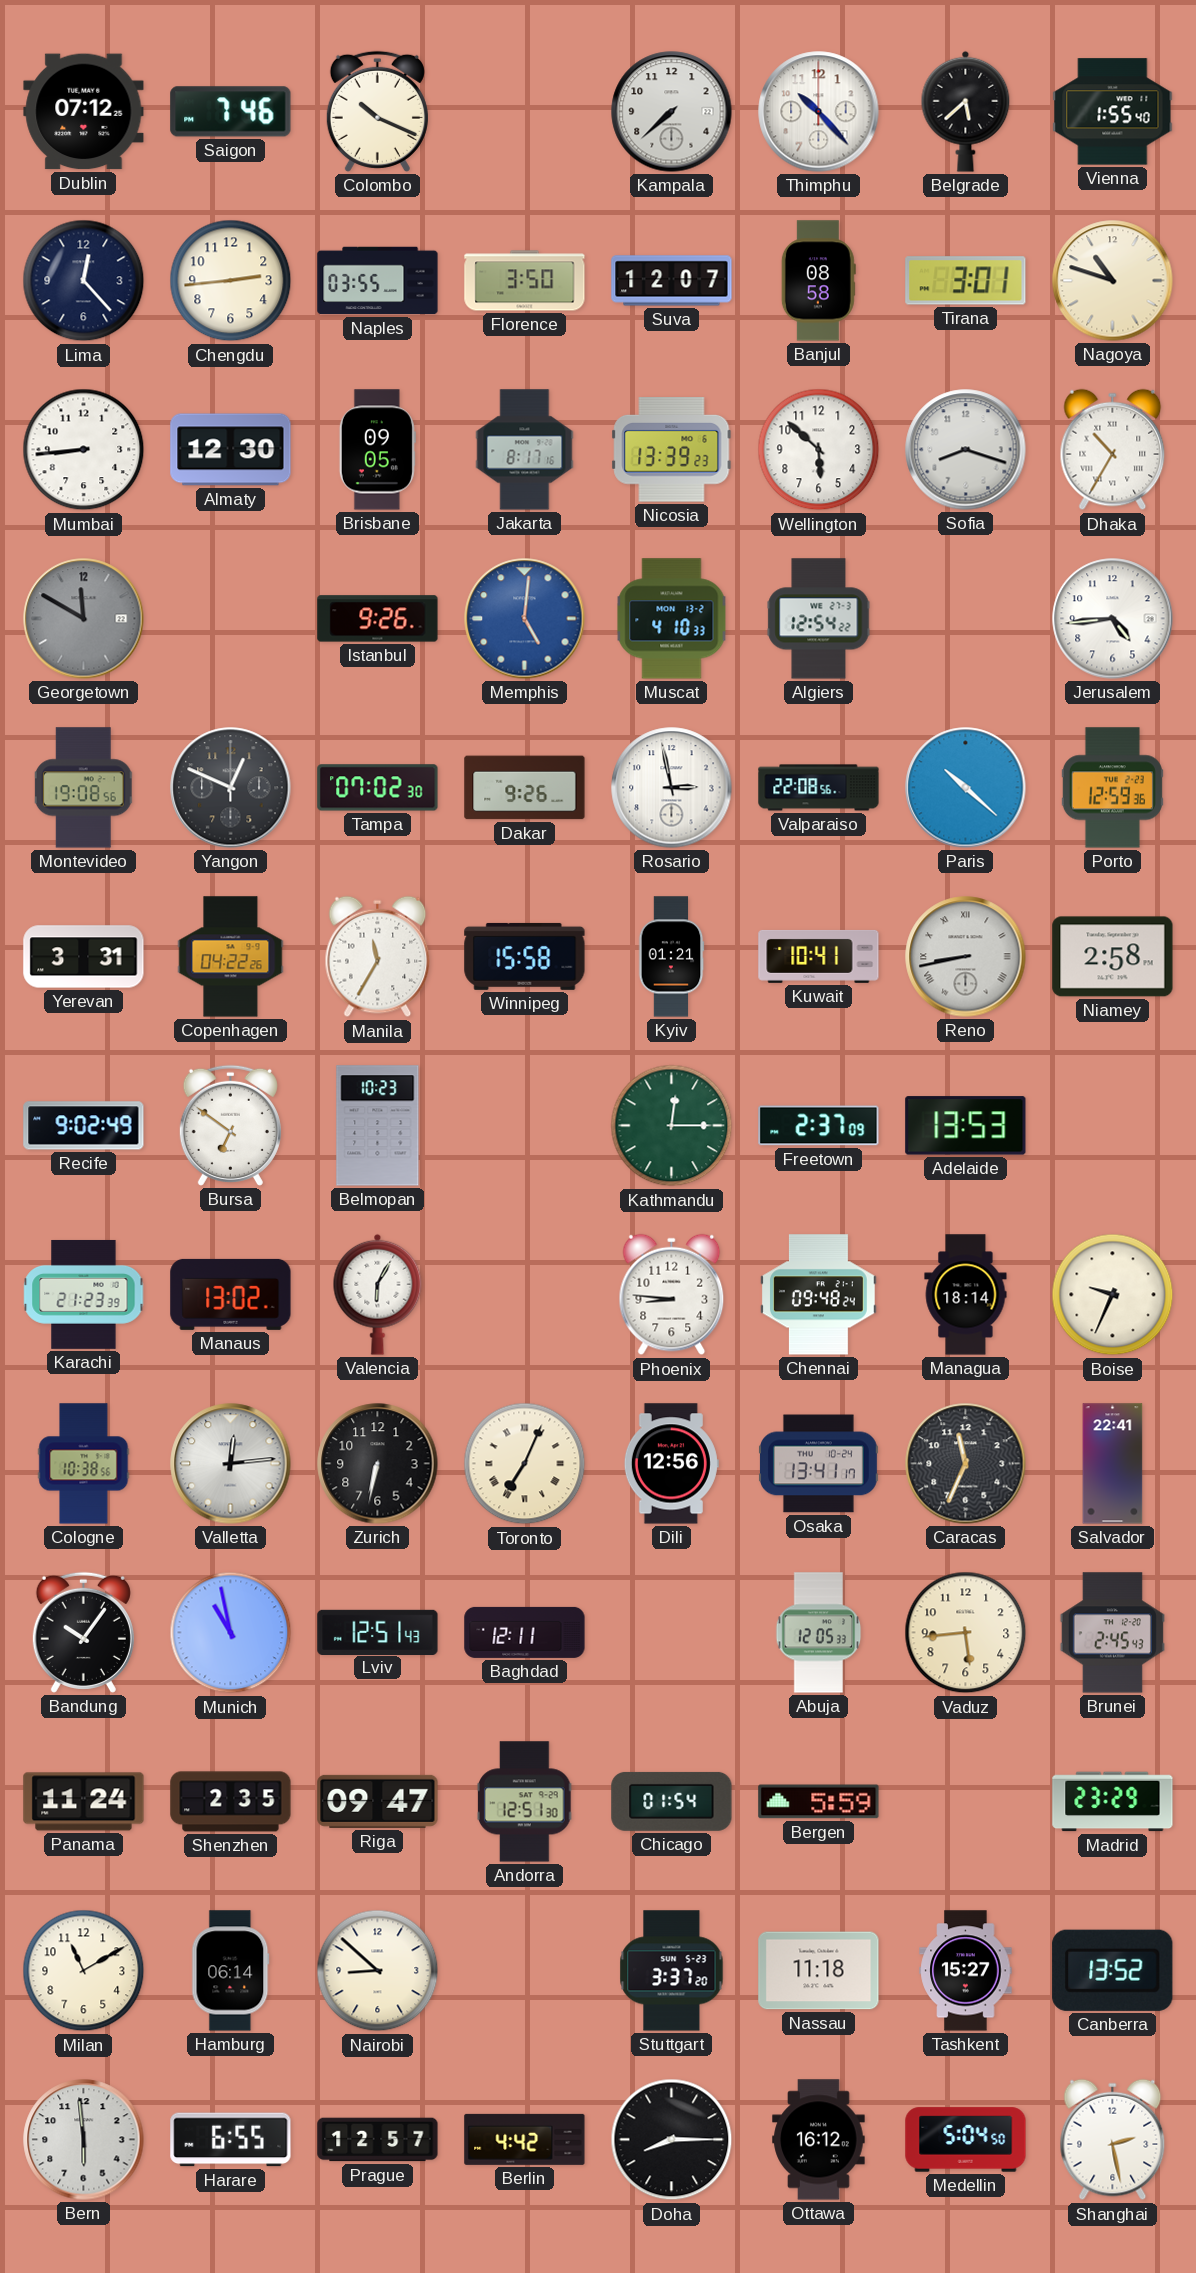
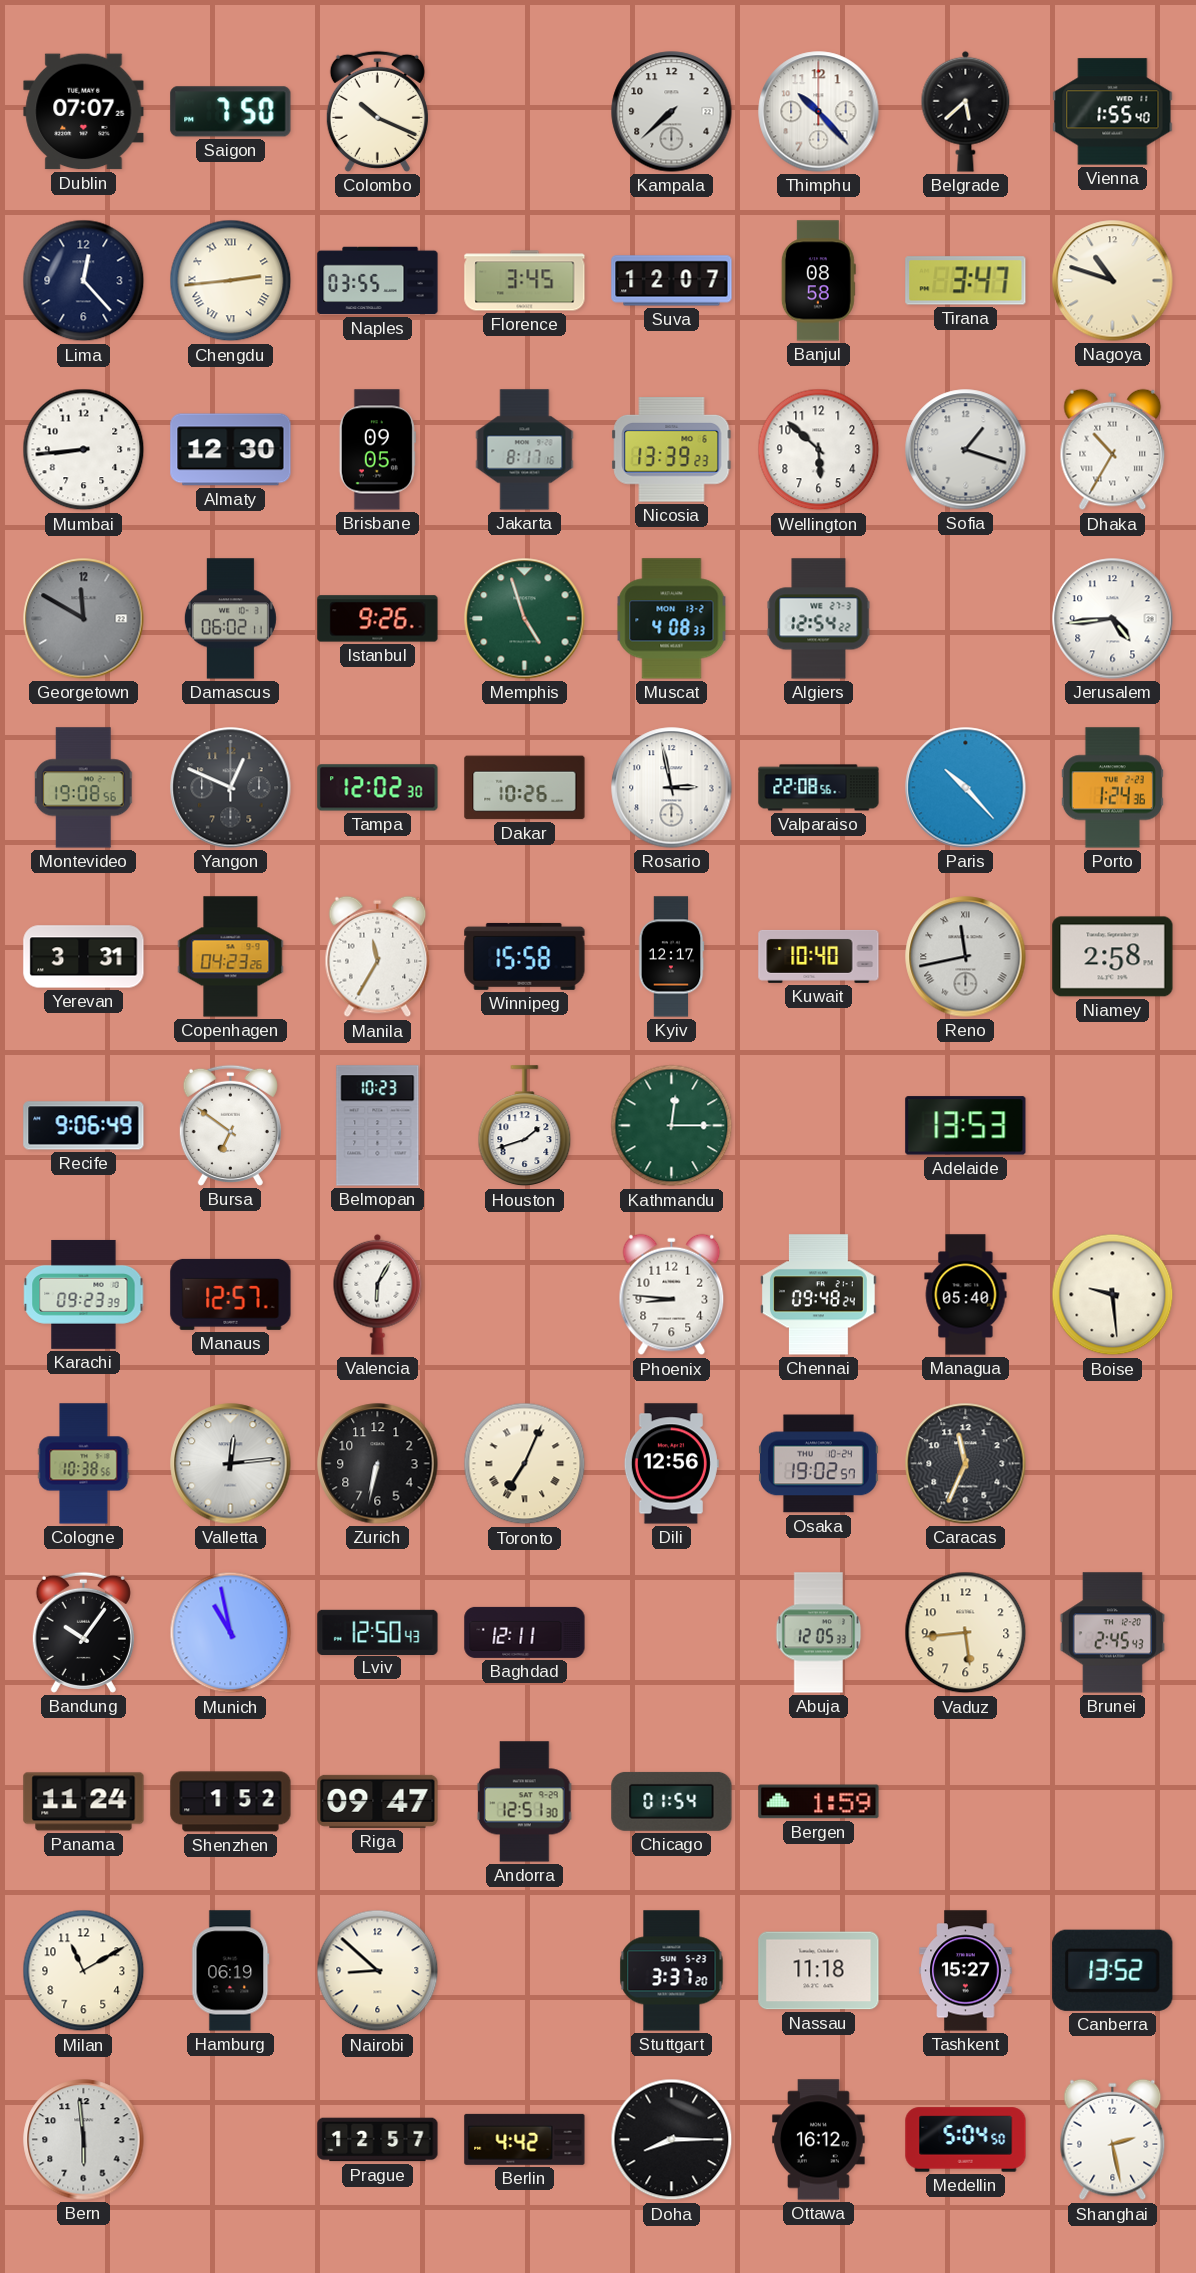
Dublin: 07:12 -> 07:07 (84, 112)
Saigon: 7:46 -> 7:50 (231, 112)
Chengdu numerals: Arabic -> Roman (231, 281)
Florence: 3:50 -> 3:45 (525, 281)
Tirana: 3:01 -> 3:47 (966, 281)
Sofia: 8:18 -> 1:18 (966, 450)
Damascus: none -> 06:02 (230, 619)
Memphis: 5:01 -> 4:57 (525, 619)
Memphis dial: blue -> green (525, 619)
Muscat: 4:10 -> 4:08 (672, 619)
Tampa: 07:02 -> 12:02 (378, 788)
Dakar: 9:26 -> 10:26 (525, 788)
Paris: 10:22 -> 10:23 (966, 788)
Porto: 12:59 -> 1:24 (1112, 788)
Copenhagen: 04:22 -> 04:23 (231, 957)
Kyiv: 01:21 -> 12:17 (671, 957)
Kuwait: 10:41 -> 10:40 (819, 956)
Reno: 8:43 -> 11:43 (966, 957)
Recife: 9:02 -> 9:06 (84, 1126)
Houston: none -> 1:42 (525, 1126)
Freetown: 2:37 -> none (819, 1126)
Karachi: 21:23 -> 09:23 (84, 1294)
Manaus: 13:02 -> 12:57 (231, 1294)
Managua: 18:14 -> 05:40 (966, 1295)
Boise: 9:34 -> 9:29 (1113, 1295)
Osaka: 13:41 -> 19:02 (819, 1464)
Salvador: 22:41 -> none (1113, 1464)
Lviv: 12:51 -> 12:50 (378, 1632)
Shenzhen: 2:35 -> 1:52 (231, 1802)
Bergen: 5:59 -> 1:59 (819, 1802)
Madrid: 23:29 -> none (1113, 1802)
Hamburg: 06:14 -> 06:19 (231, 1971)
Harare: 6:55 -> none (231, 2140)
